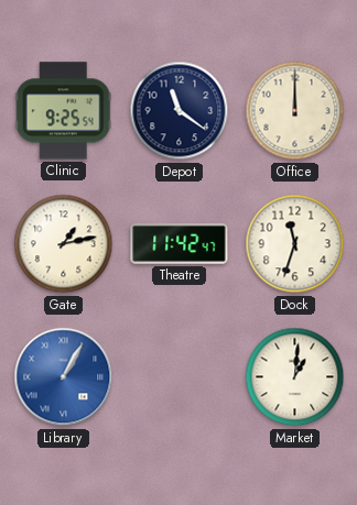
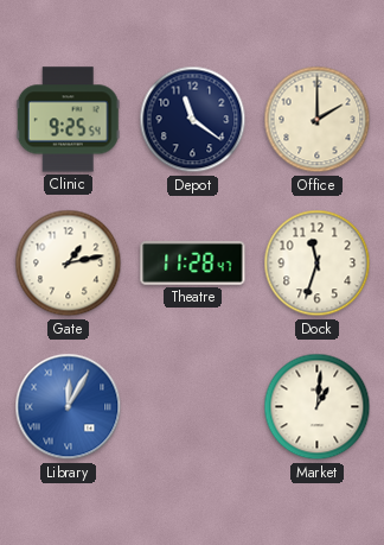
Office: 12:00 -> 2:00 (318, 120)
Theatre: 11:42 -> 11:28 (193, 262)
Library: 1:05 -> 12:05 (69, 407)
